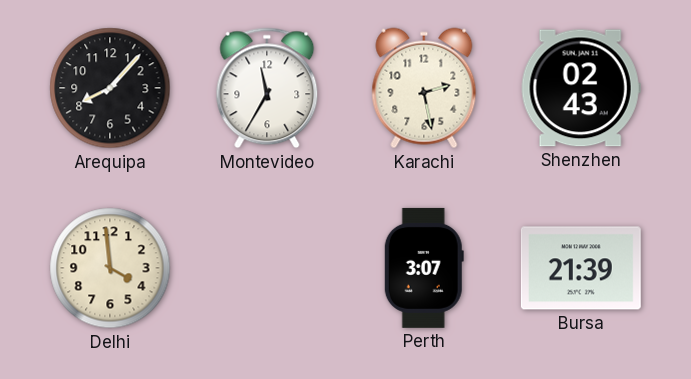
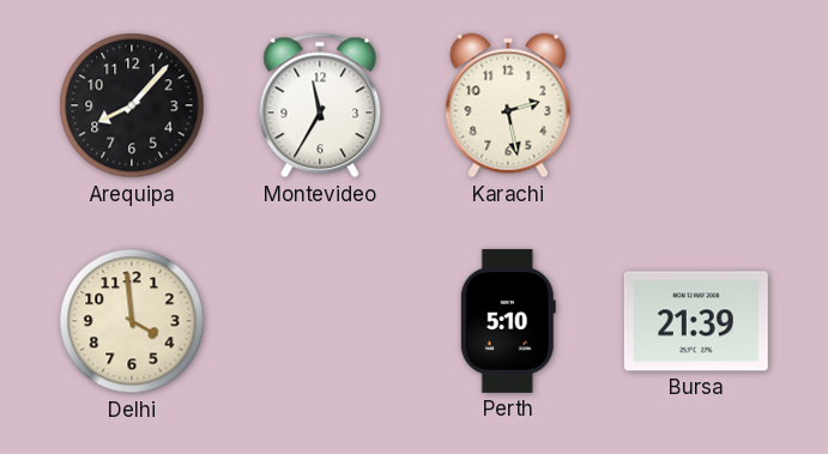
Shenzhen: 02:43 -> none (581, 88)
Perth: 3:07 -> 5:10 (508, 321)
